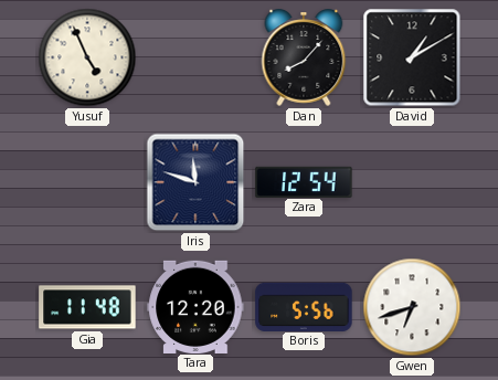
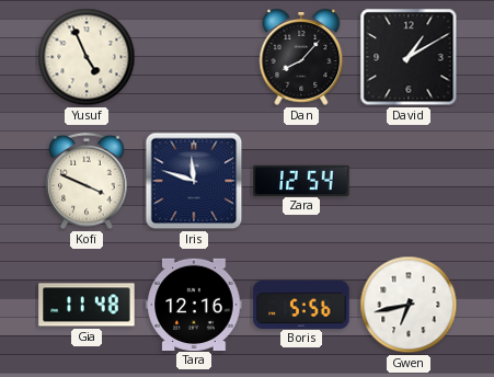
Kofi: none -> 3:49 (87, 181)
Tara: 12:20 -> 12:16 (194, 304)
Gwen: 6:42 -> 6:43 (409, 305)
